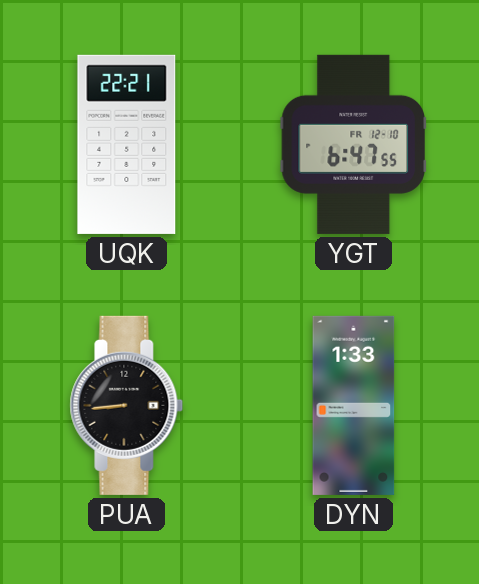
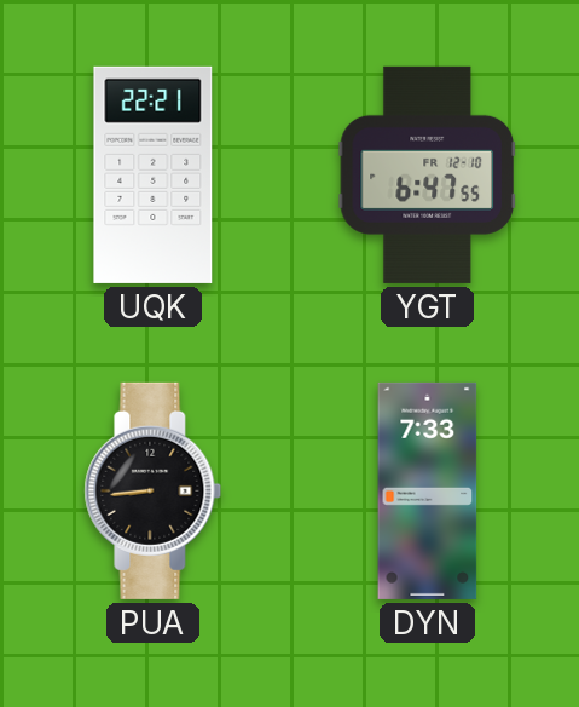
DYN: 1:33 -> 7:33 (428, 490)
